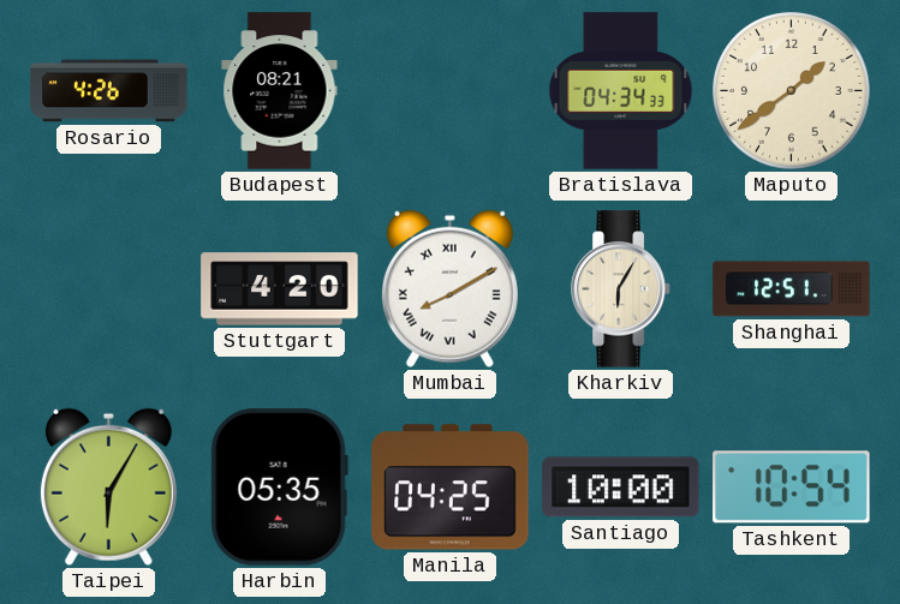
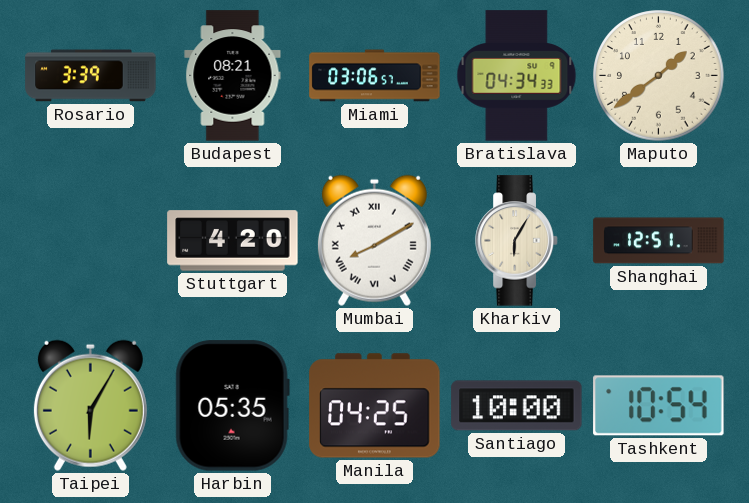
Rosario: 4:26 -> 3:39 (91, 76)
Miami: none -> 03:06 (375, 76)
